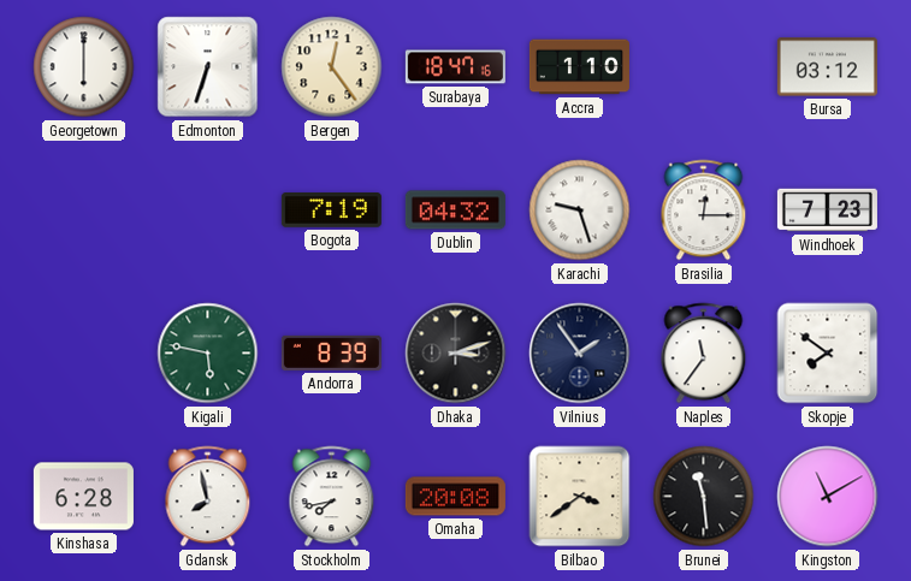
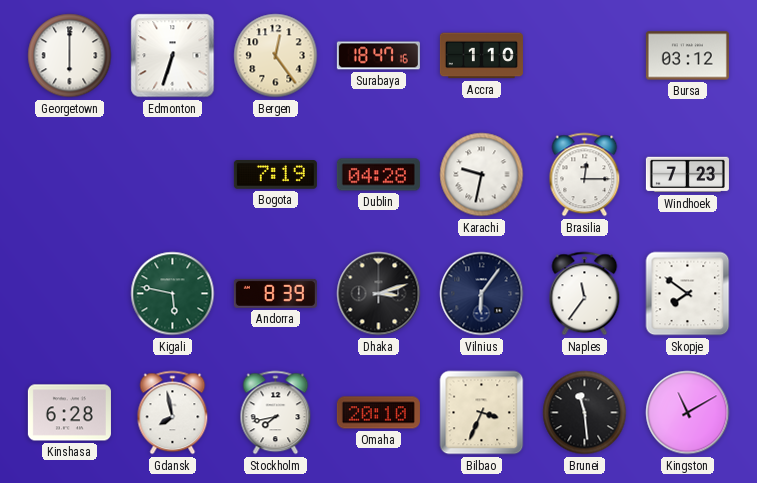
Dublin: 04:32 -> 04:28 (378, 175)
Karachi: 9:27 -> 9:32 (482, 175)
Vilnius: 1:54 -> 6:06 (482, 294)
Omaha: 20:08 -> 20:10 (378, 413)
Bilbao: 3:39 -> 3:34 (482, 413)
